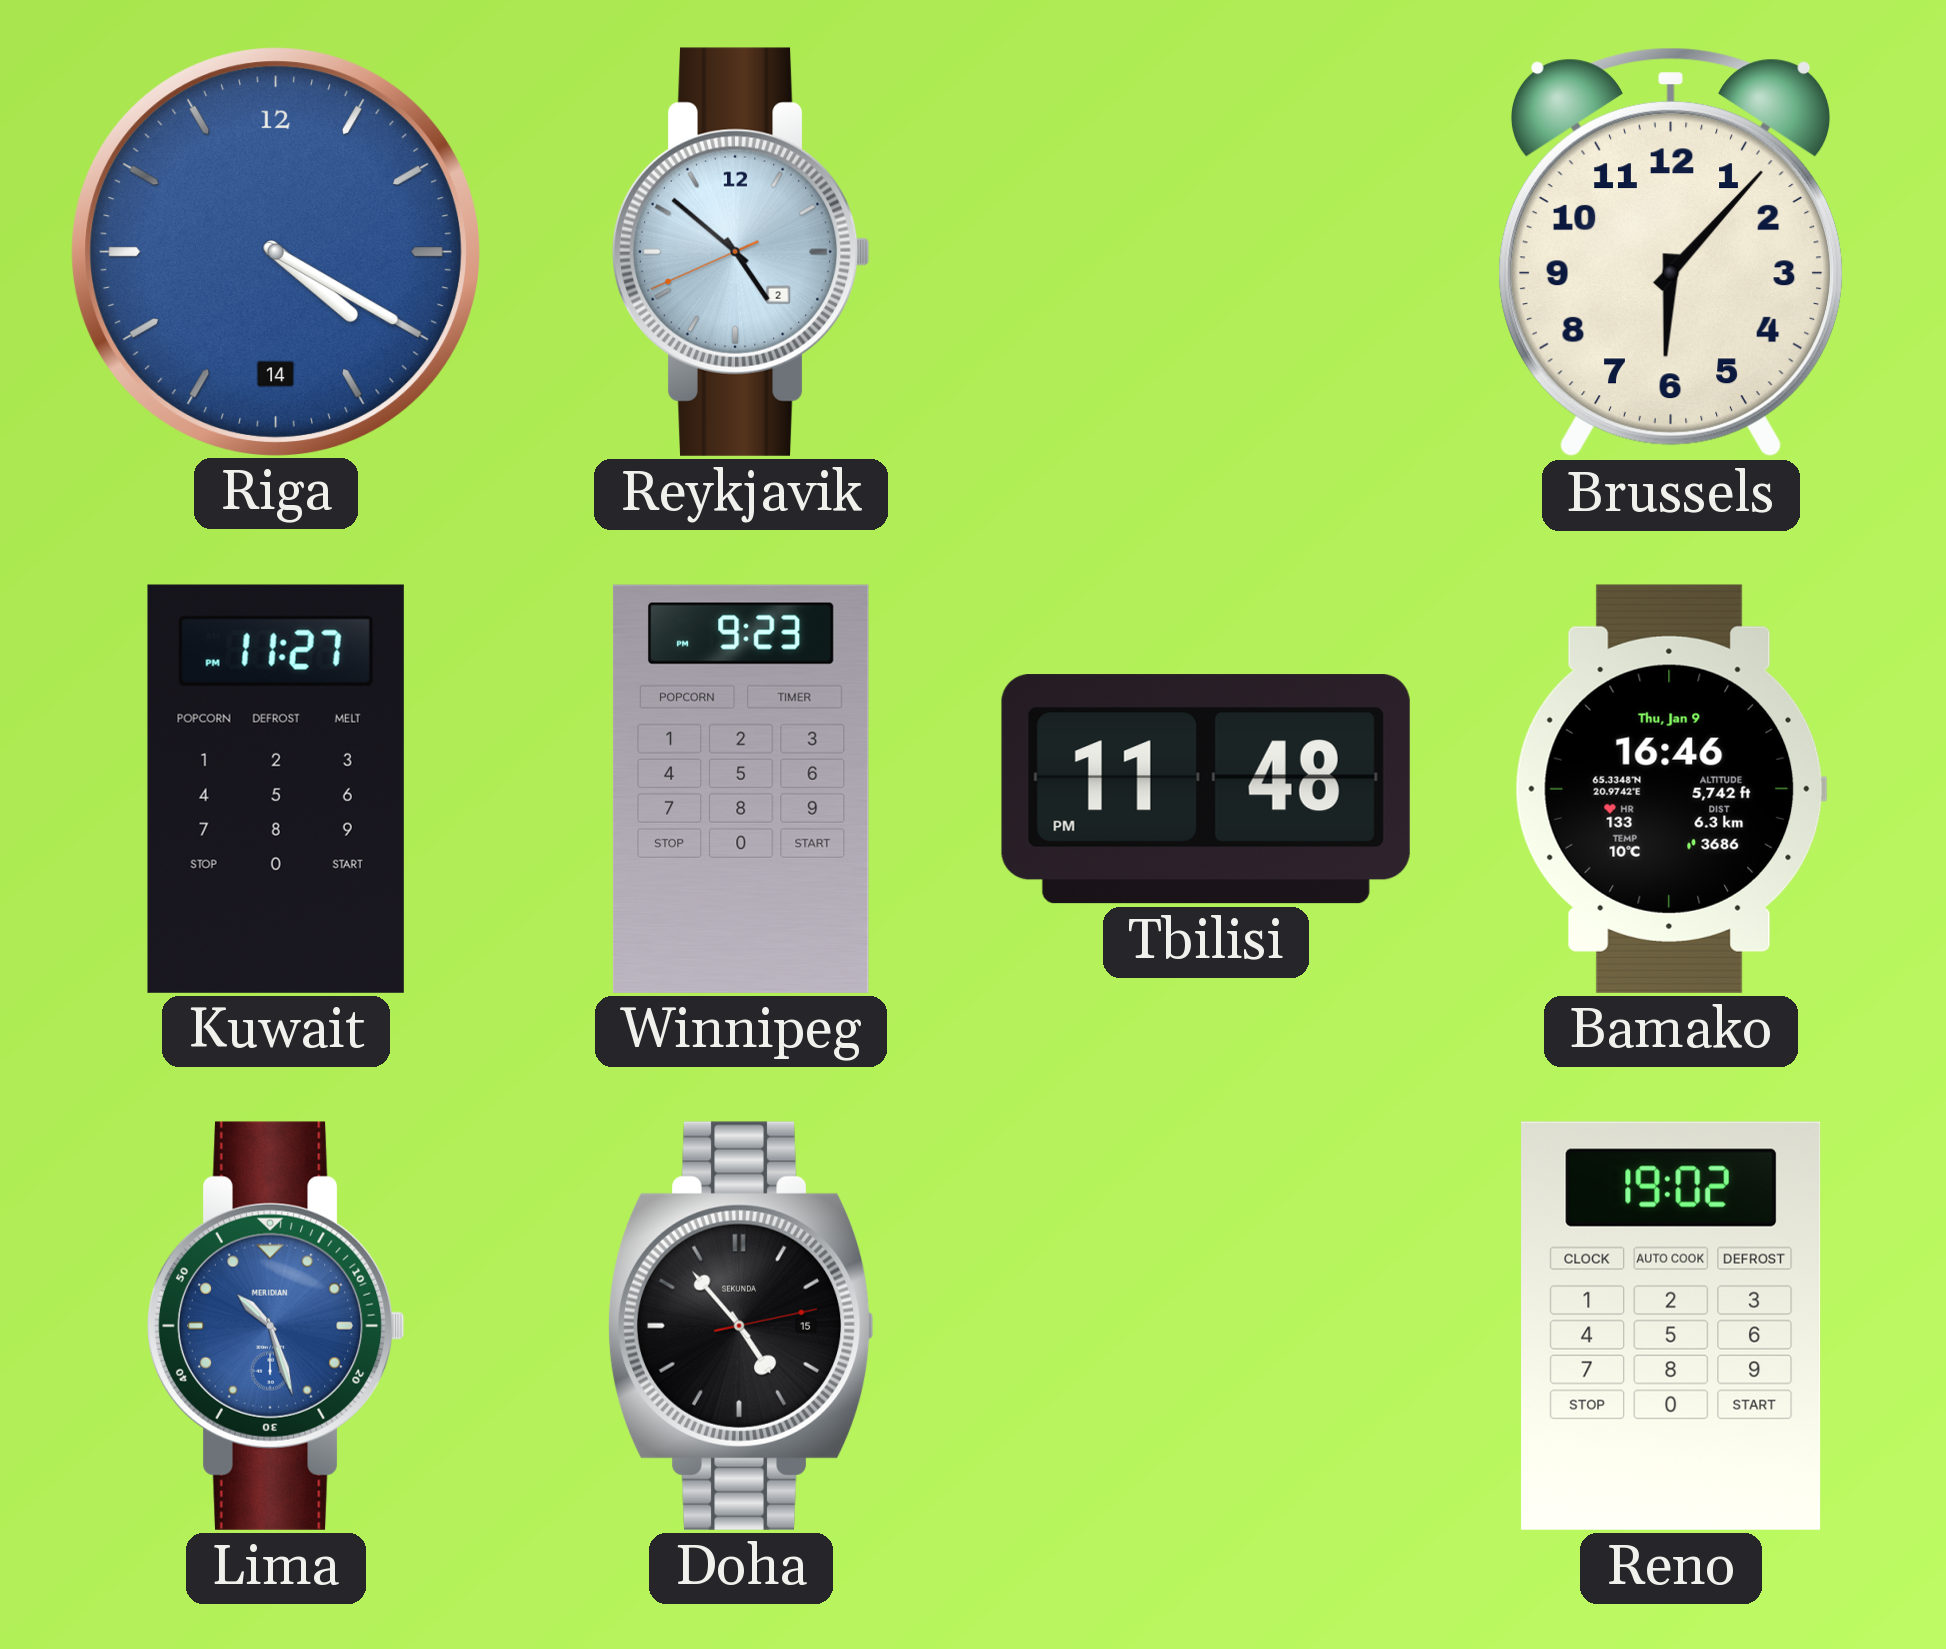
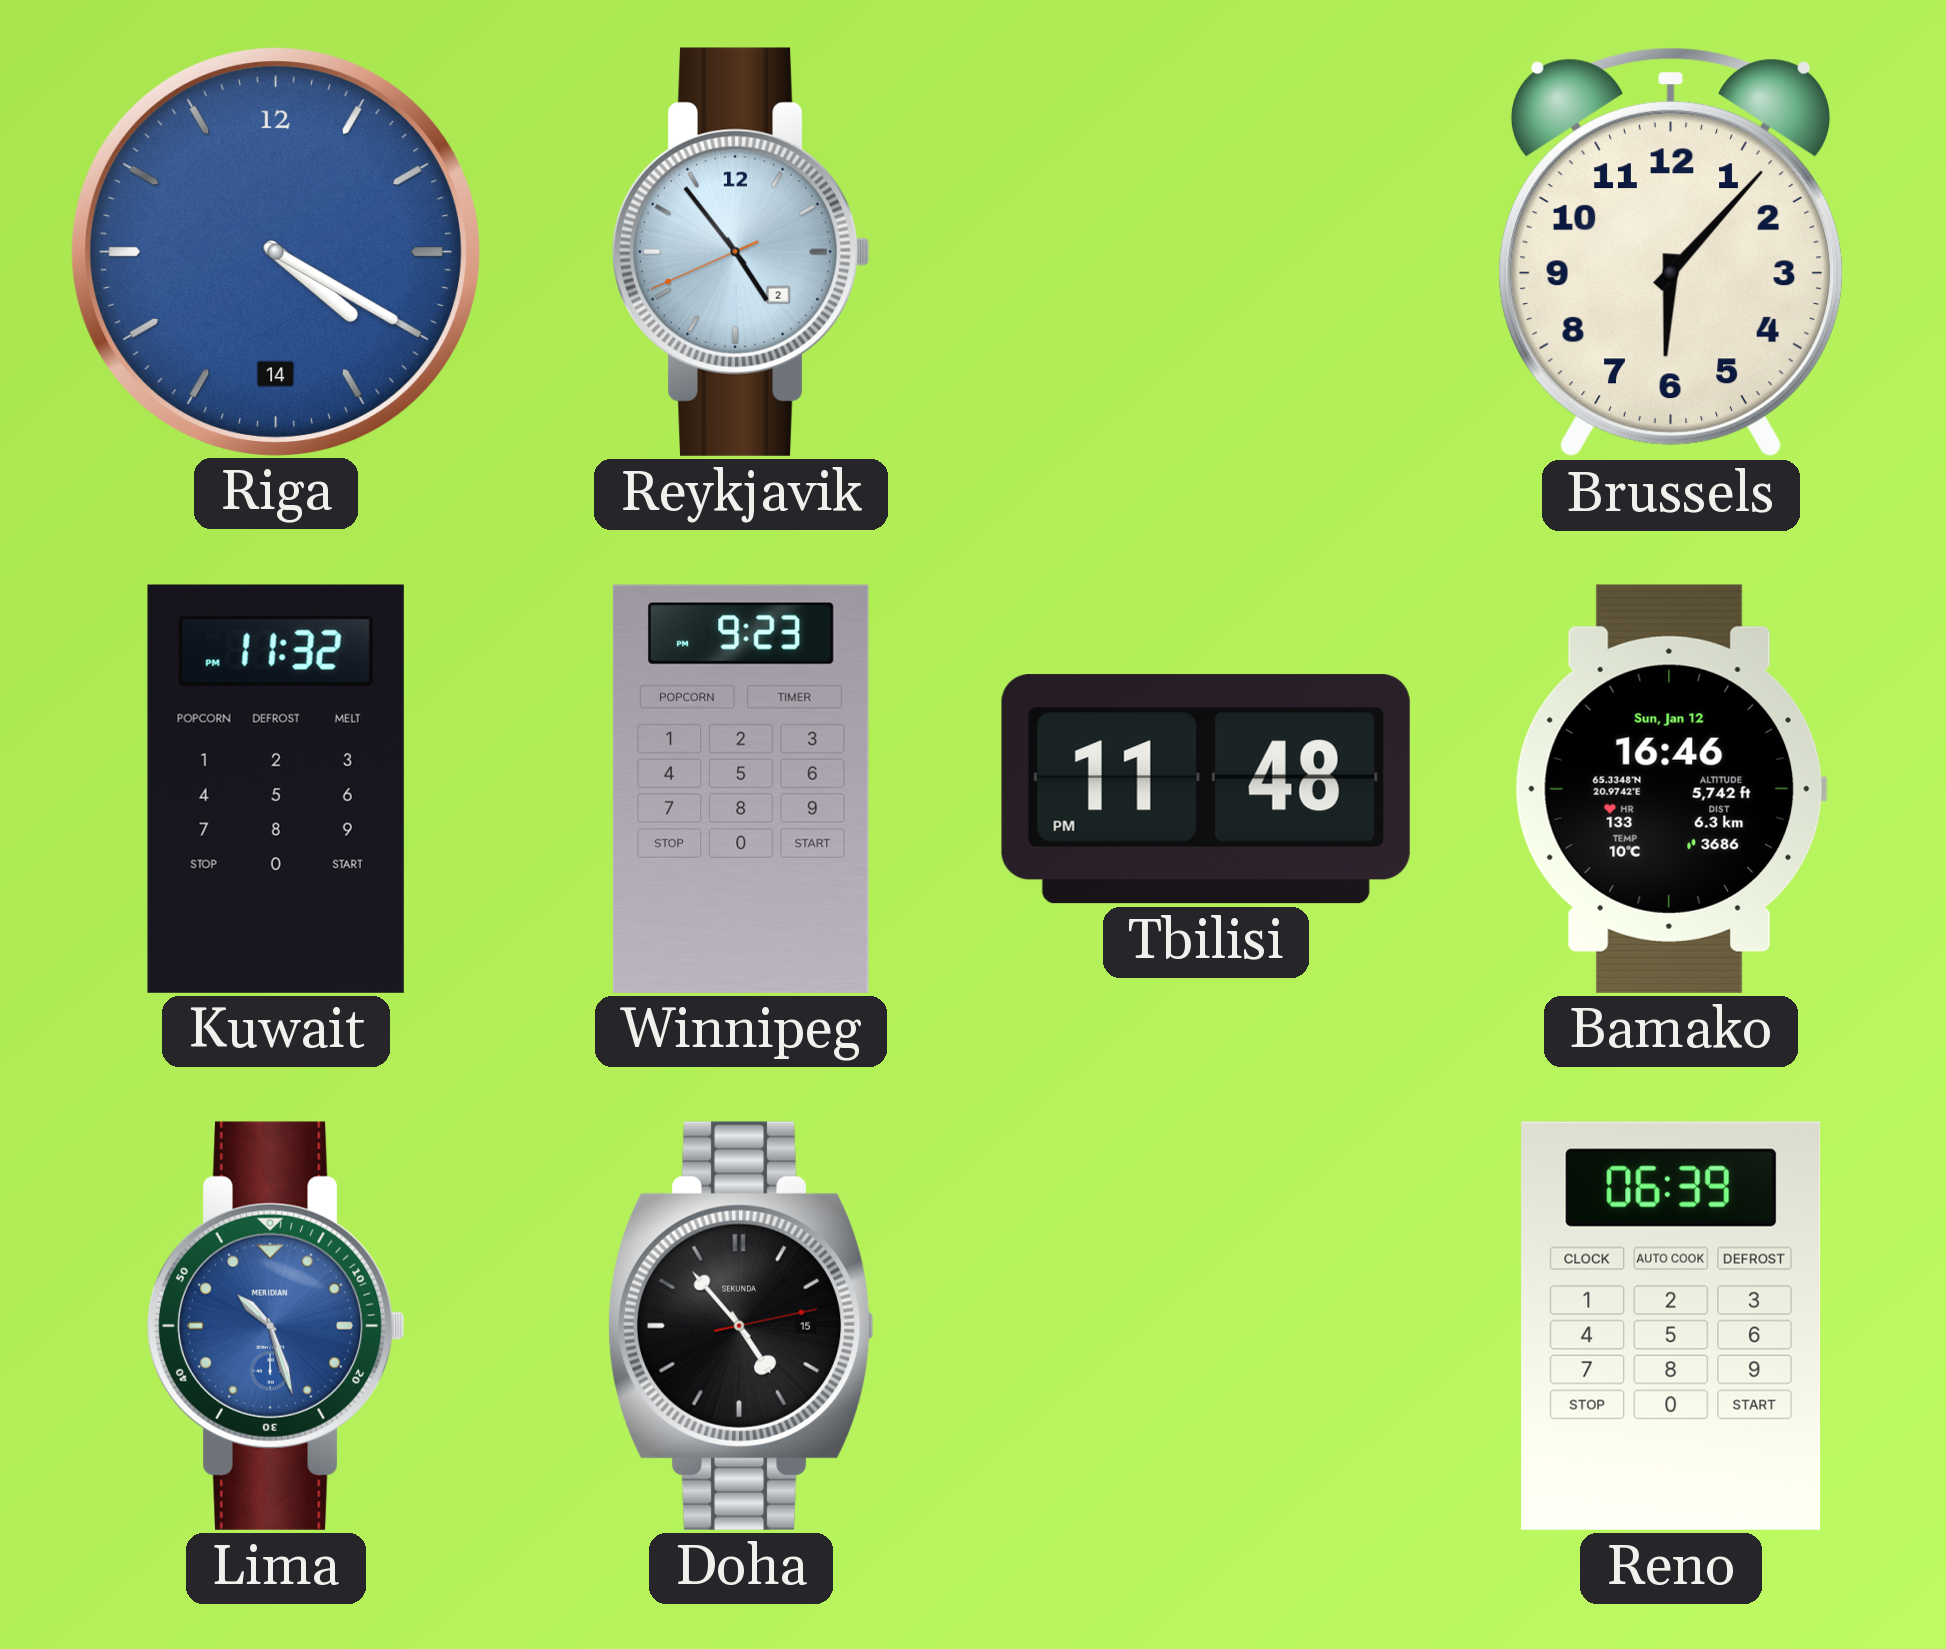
Reykjavik: 4:51 -> 4:53 (741, 252)
Kuwait: 11:27 -> 11:32 (276, 789)
Bamako date: Thu, Jan 9 -> Sun, Jan 12 (1671, 789)
Reno: 19:02 -> 06:39 (1671, 1326)
